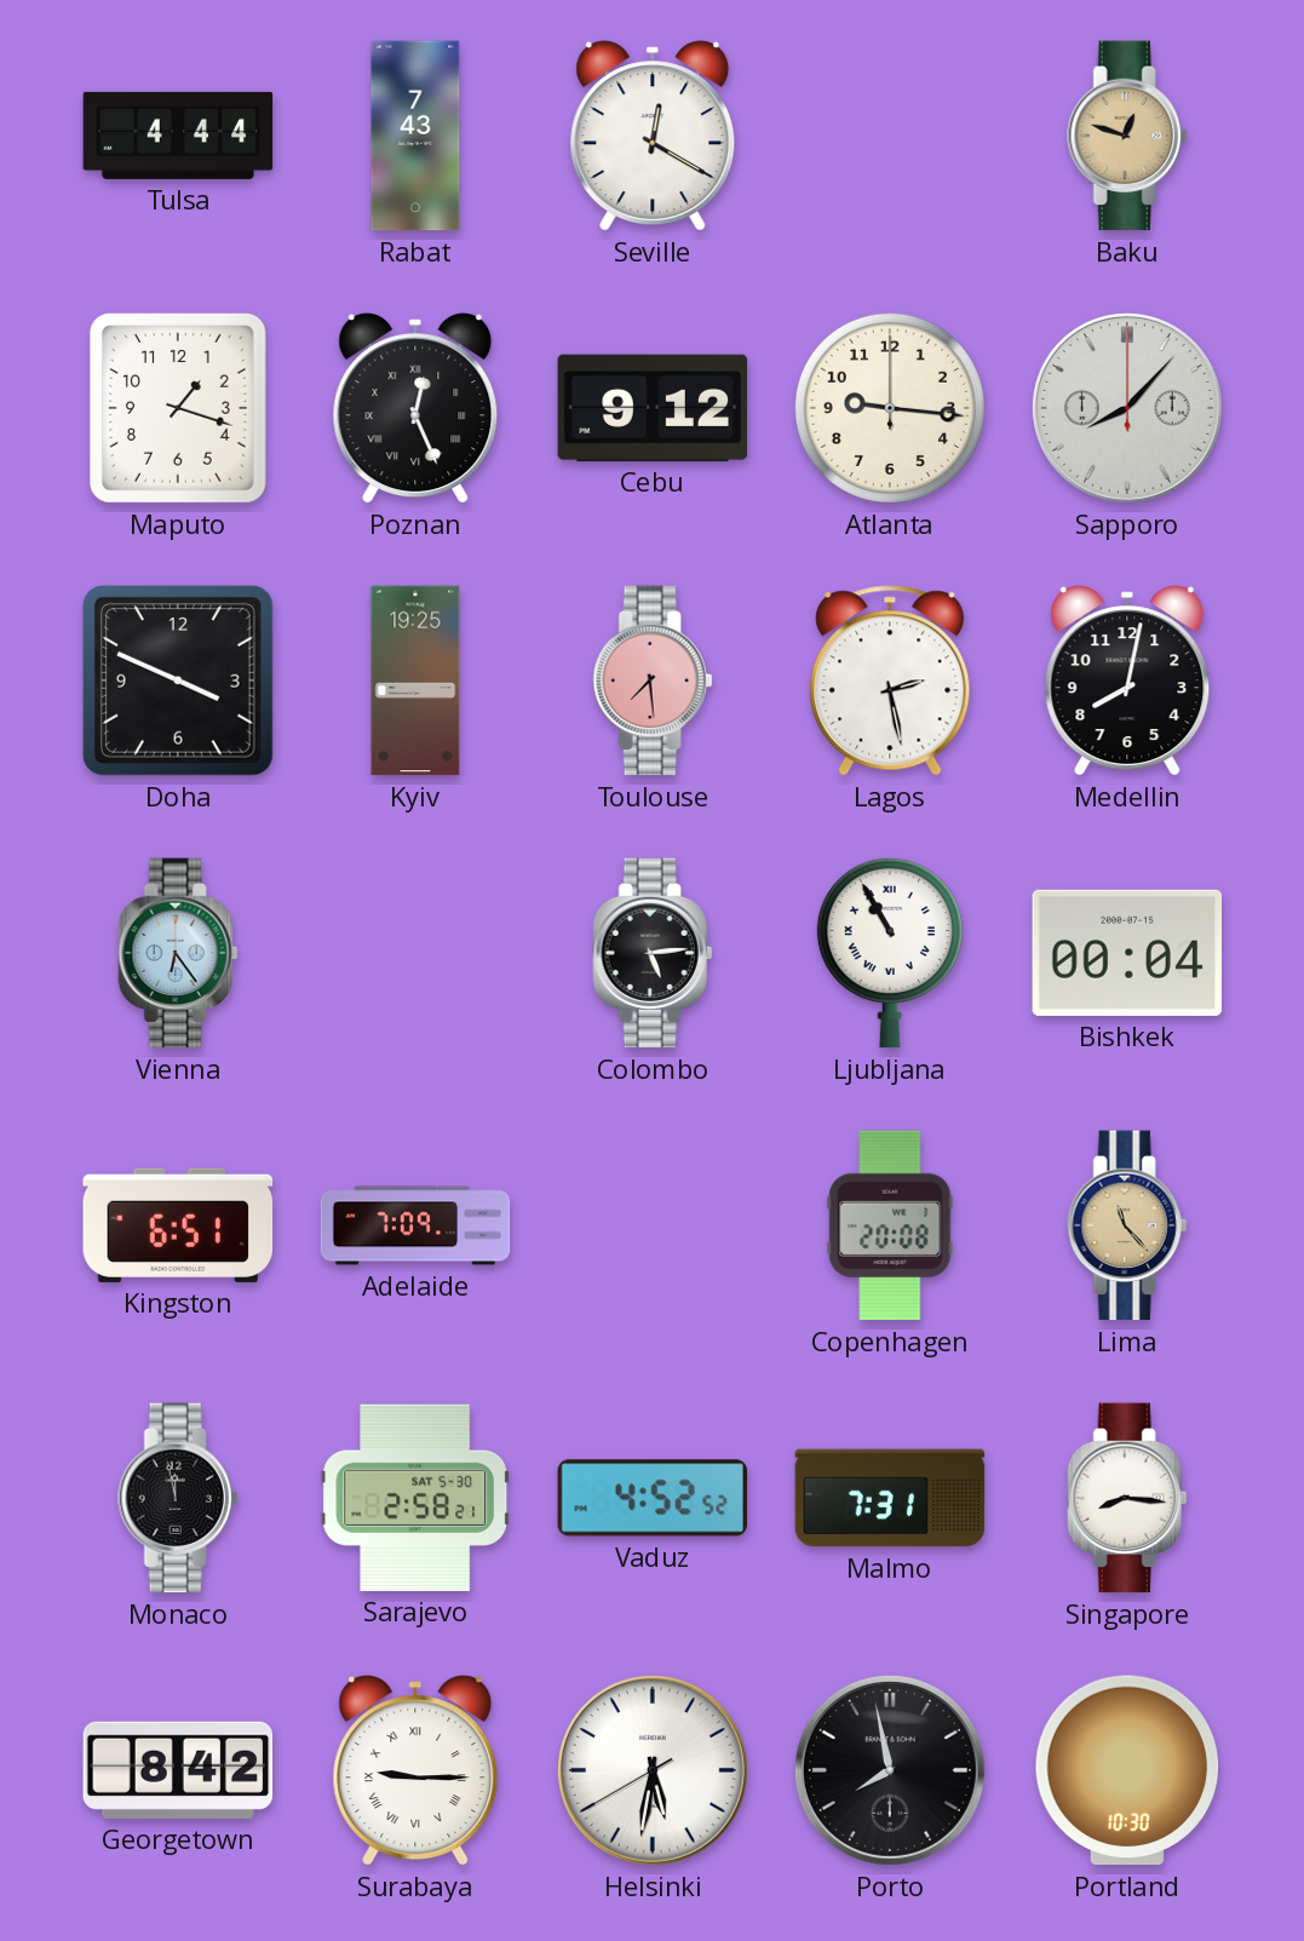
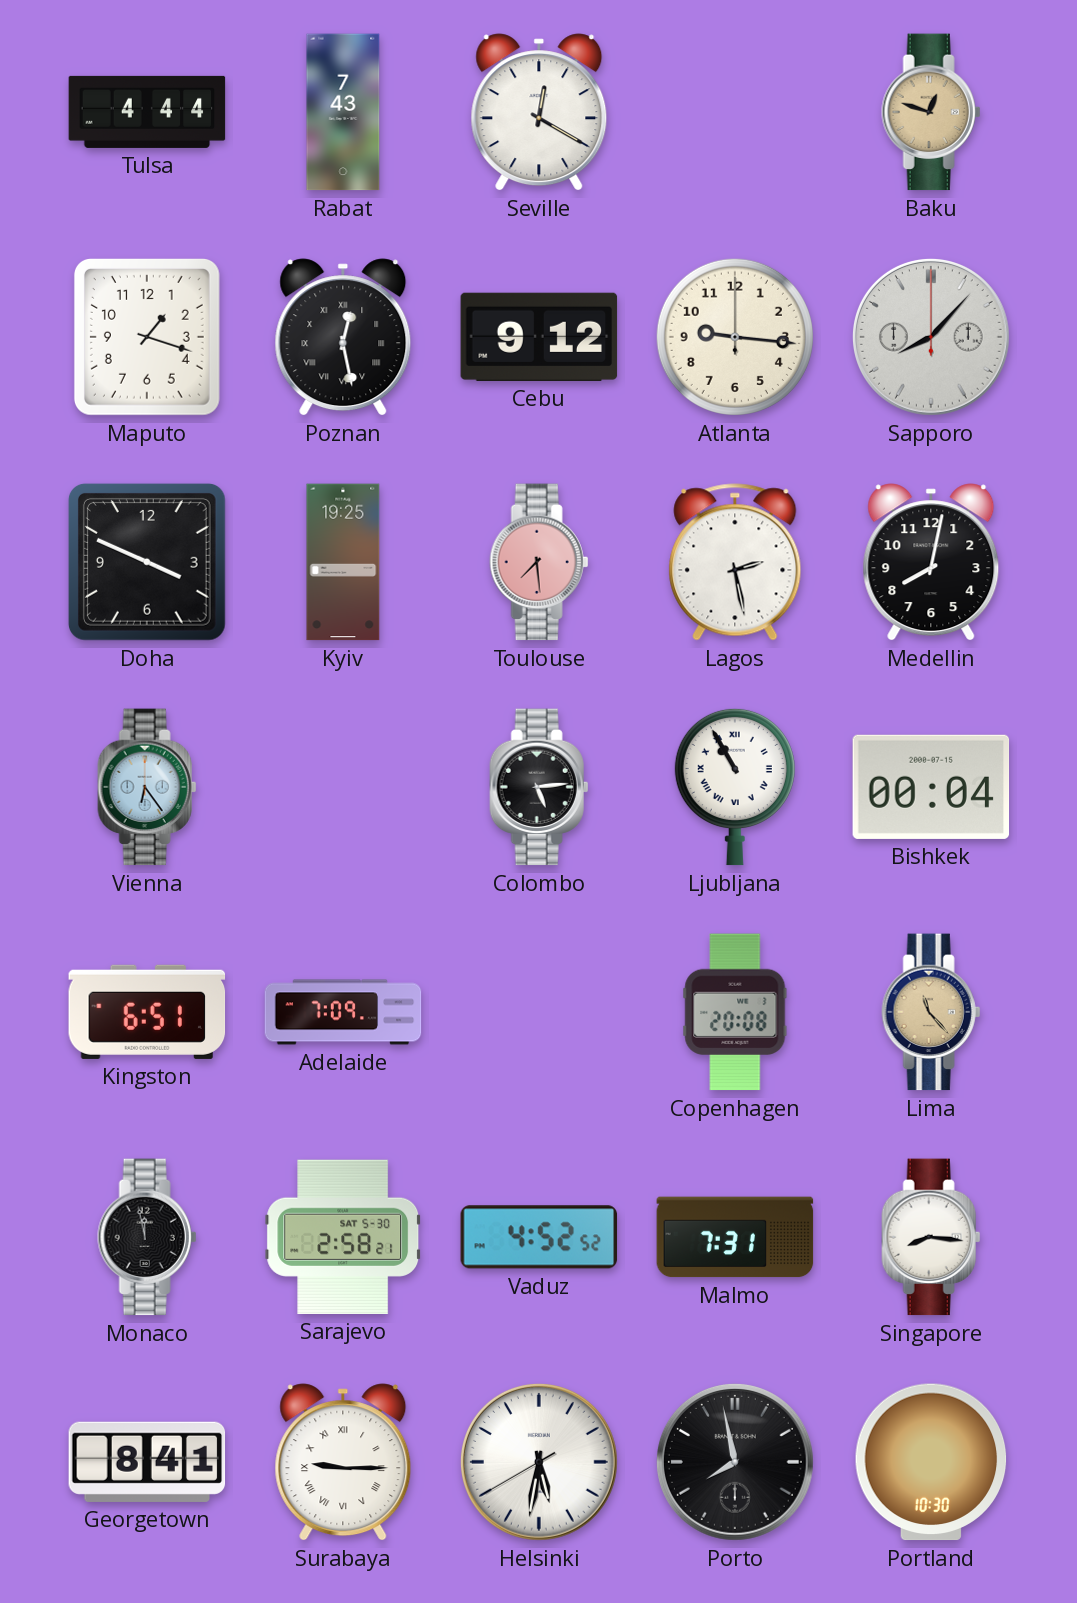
Poznan: 12:26 -> 12:28 (343, 337)
Georgetown: 8:42 -> 8:41 (147, 1462)
